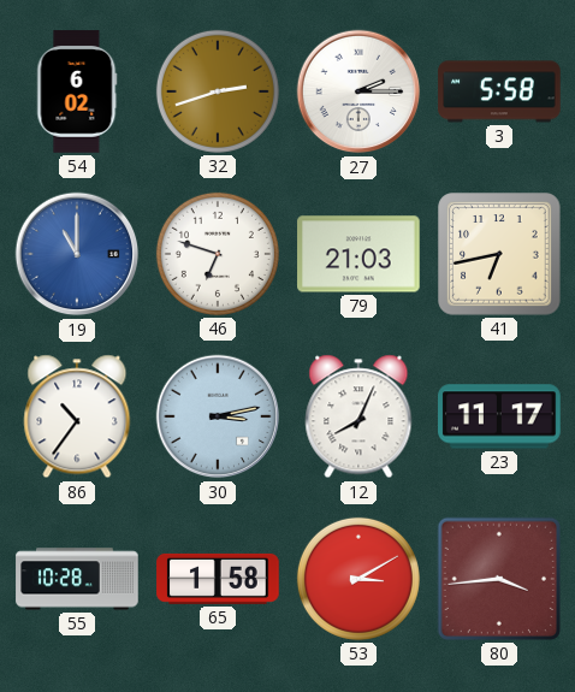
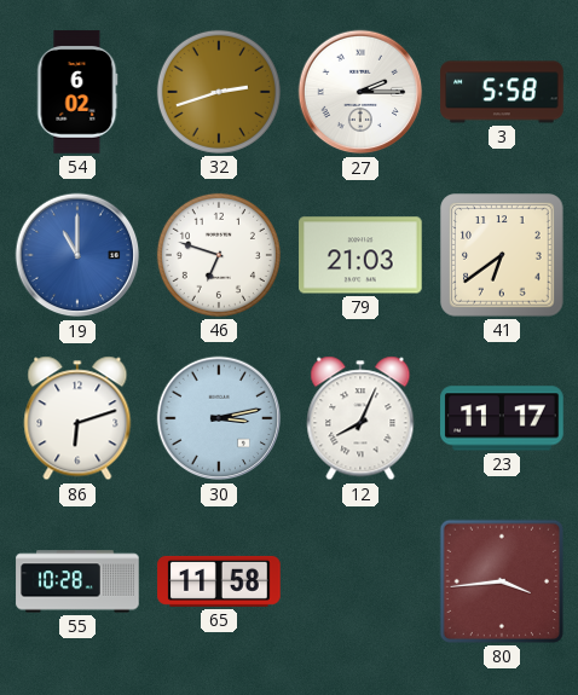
41: 6:43 -> 6:39 (502, 255)
86: 10:36 -> 6:12 (77, 418)
65: 1:58 -> 11:58 (219, 581)
53: 3:10 -> none (358, 579)
